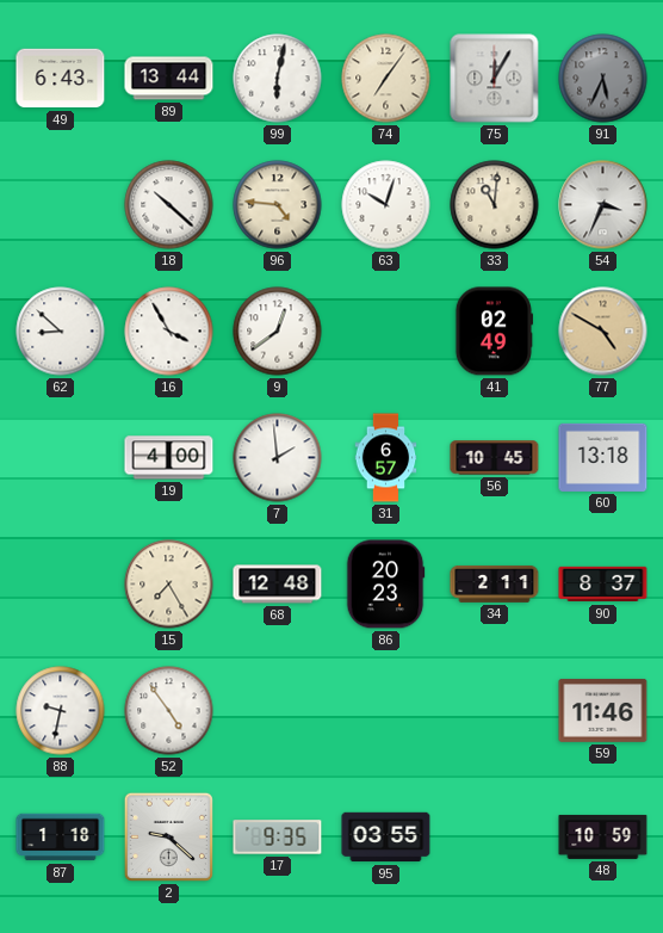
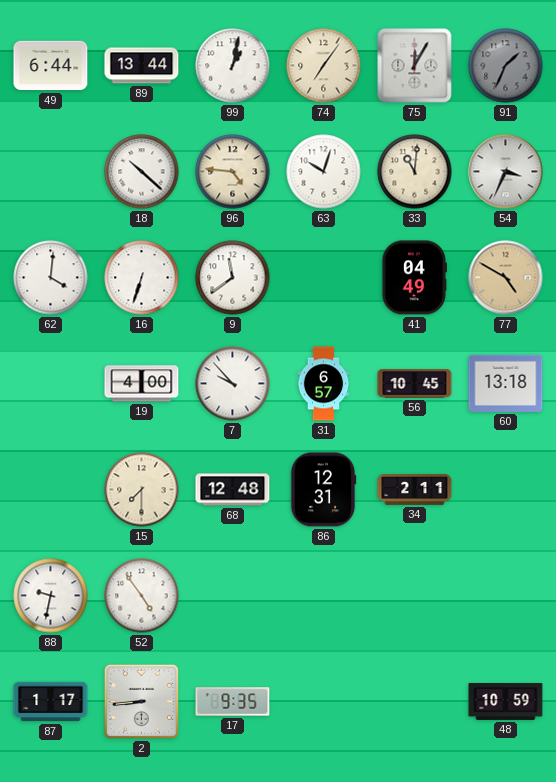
49: 6:43 -> 6:44 (51, 66)
99: 6:02 -> 1:02 (233, 66)
91: 5:34 -> 1:34 (506, 66)
62: 8:52 -> 4:01 (51, 278)
16: 3:55 -> 6:33 (142, 278)
9: 12:39 -> 11:39 (233, 278)
41: 02:49 -> 04:49 (413, 278)
7: 1:59 -> 9:53 (233, 384)
15: 7:25 -> 7:30 (142, 490)
86: 20:23 -> 12:31 (323, 490)
90: 8:37 -> none (603, 585)
59: 11:46 -> none (603, 710)
87: 1:18 -> 1:17 (51, 702)
2: 9:22 -> 8:44 (141, 701)
95: 03:55 -> none (386, 838)
